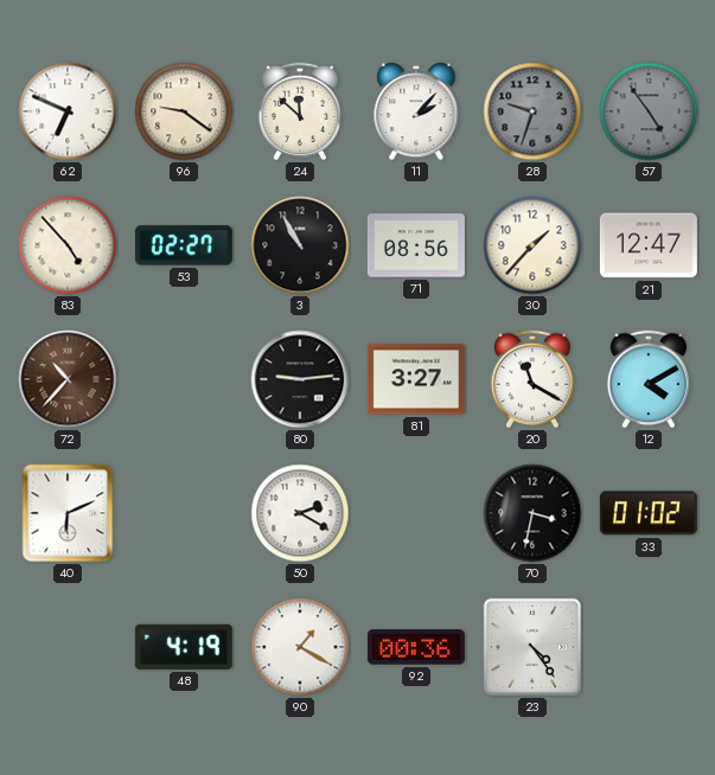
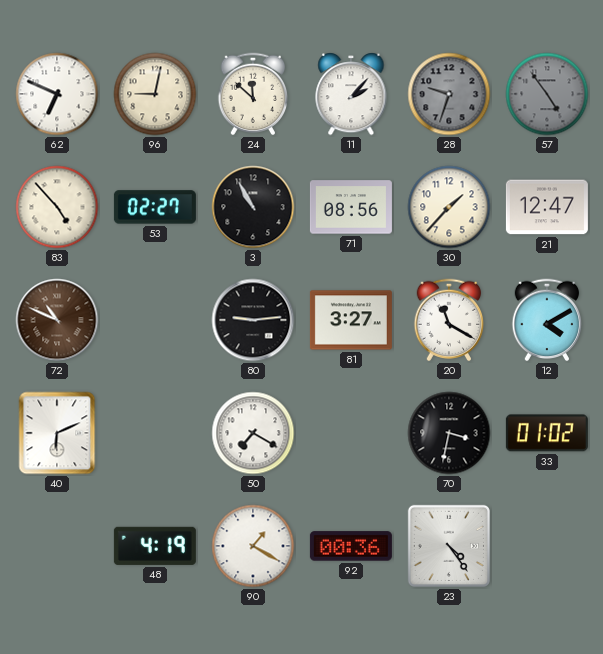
96: 9:21 -> 9:02 (155, 94)
72: 10:37 -> 10:49 (57, 320)
50: 2:20 -> 7:20 (253, 433)
